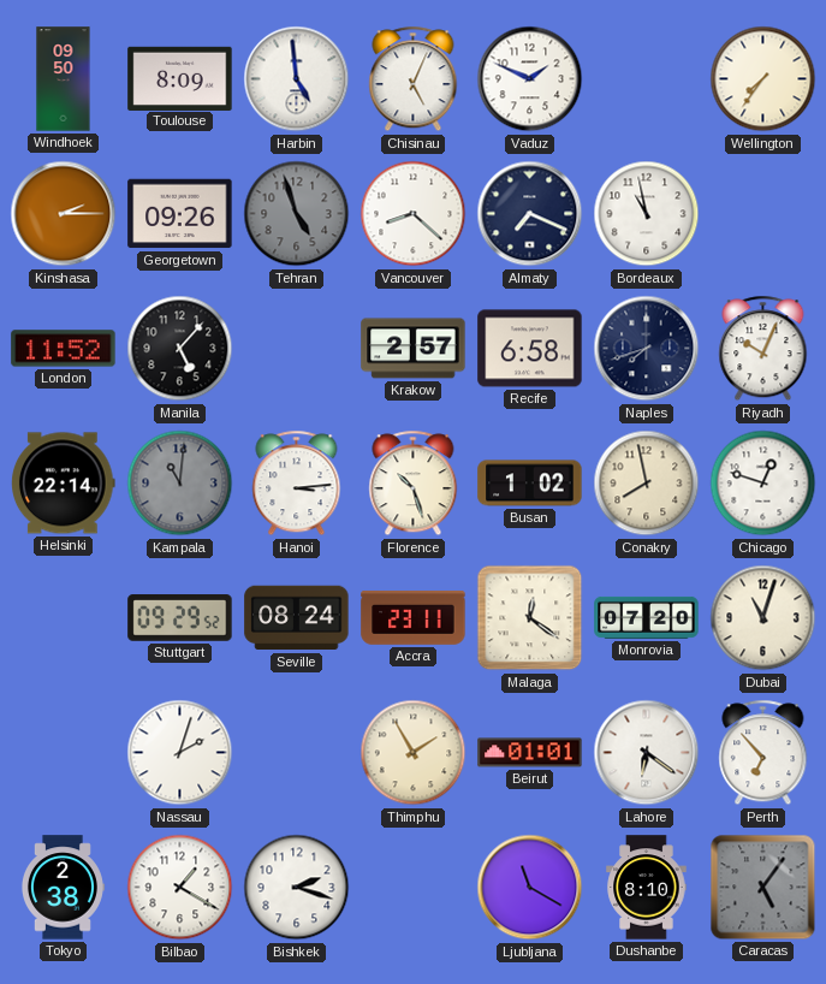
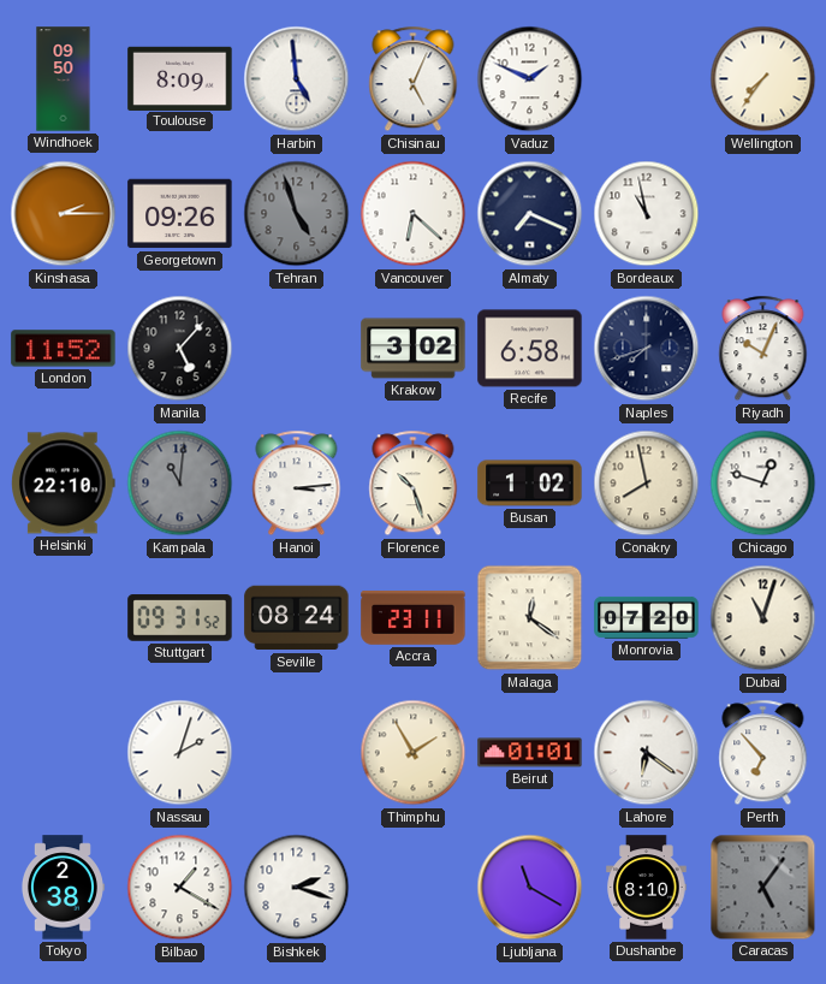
Vancouver: 8:22 -> 6:22 (414, 214)
Krakow: 2:57 -> 3:02 (414, 349)
Helsinki: 22:14 -> 22:10 (64, 484)
Stuttgart: 09:29 -> 09:31 (180, 618)
